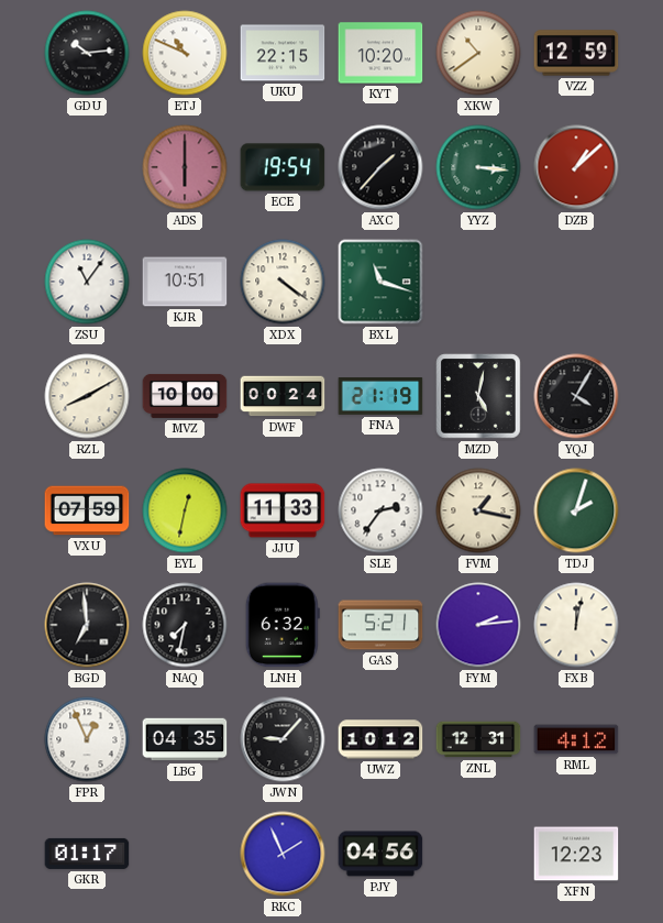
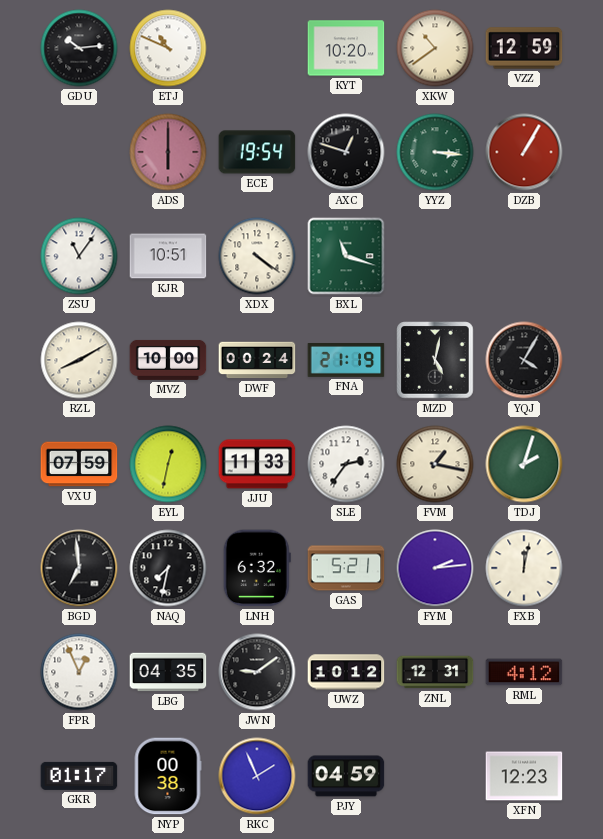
UKU: 22:15 -> none (283, 53)
AXC: 1:37 -> 12:48 (346, 152)
DZB: 1:08 -> 1:05 (524, 152)
JWN: 9:07 -> 9:09 (257, 672)
NYP: none -> 00:38 (168, 776)
PJY: 04:56 -> 04:59 (346, 776)
